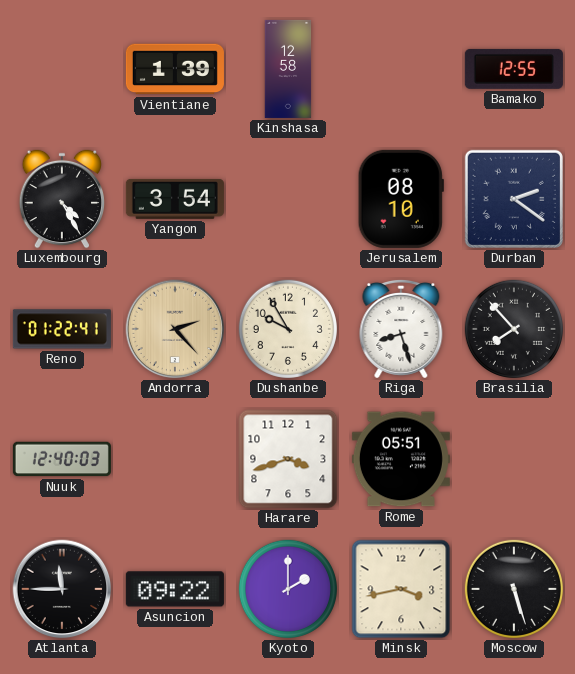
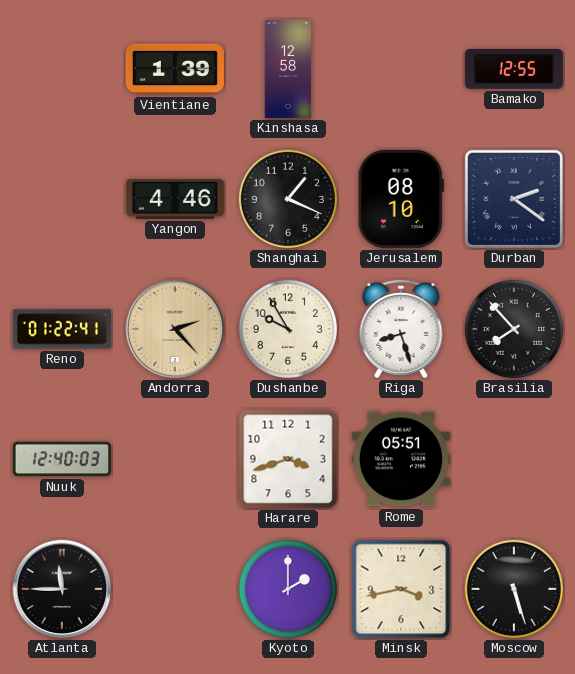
Luxembourg: 4:25 -> none (61, 199)
Yangon: 3:54 -> 4:46 (175, 199)
Shanghai: none -> 1:19 (288, 199)
Asuncion: 09:22 -> none (175, 589)
